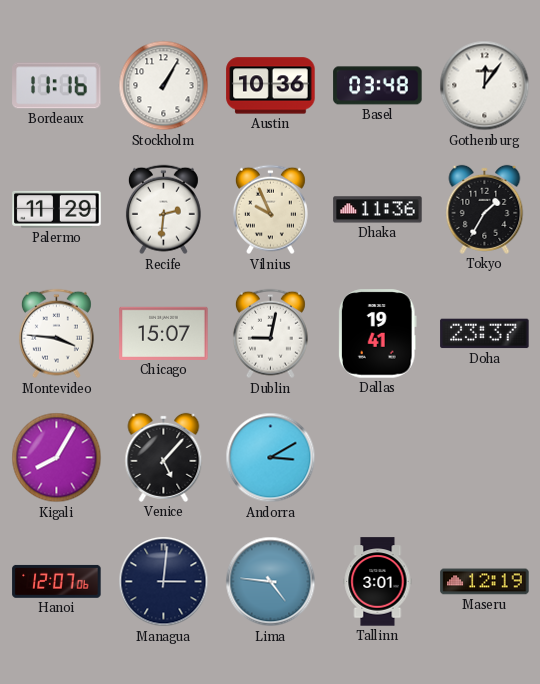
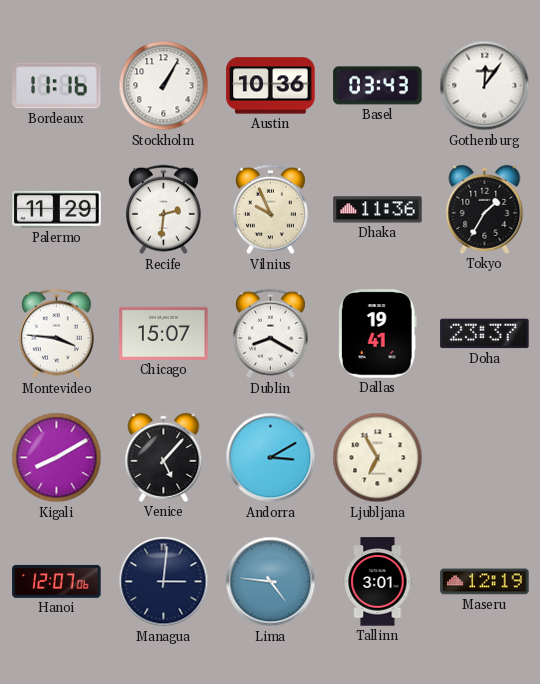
Basel: 03:48 -> 03:43 (378, 86)
Dublin: 9:02 -> 8:20 (270, 334)
Kigali: 8:05 -> 8:10 (57, 458)
Ljubljana: none -> 6:55 (378, 458)
